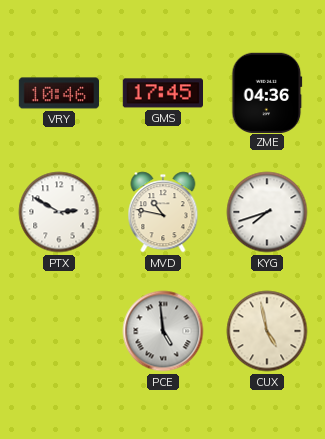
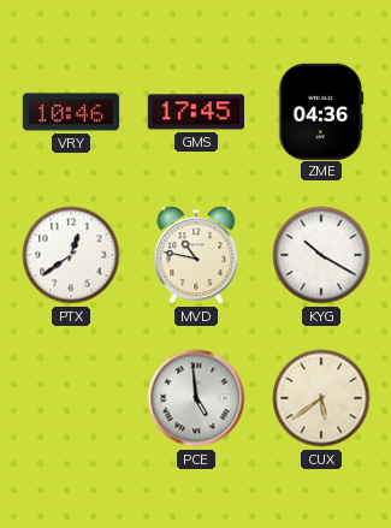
PTX: 2:50 -> 12:39 (71, 255)
KYG: 7:42 -> 10:20 (321, 255)
CUX: 4:58 -> 5:39 (321, 398)
